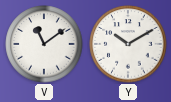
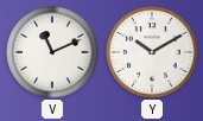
V: 11:09 -> 11:11 (52, 52)
